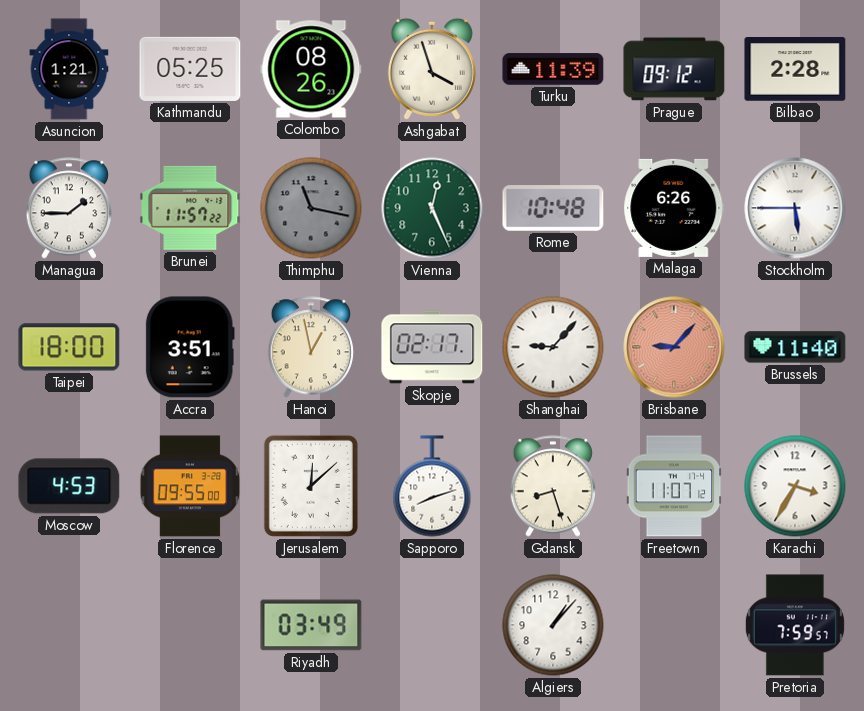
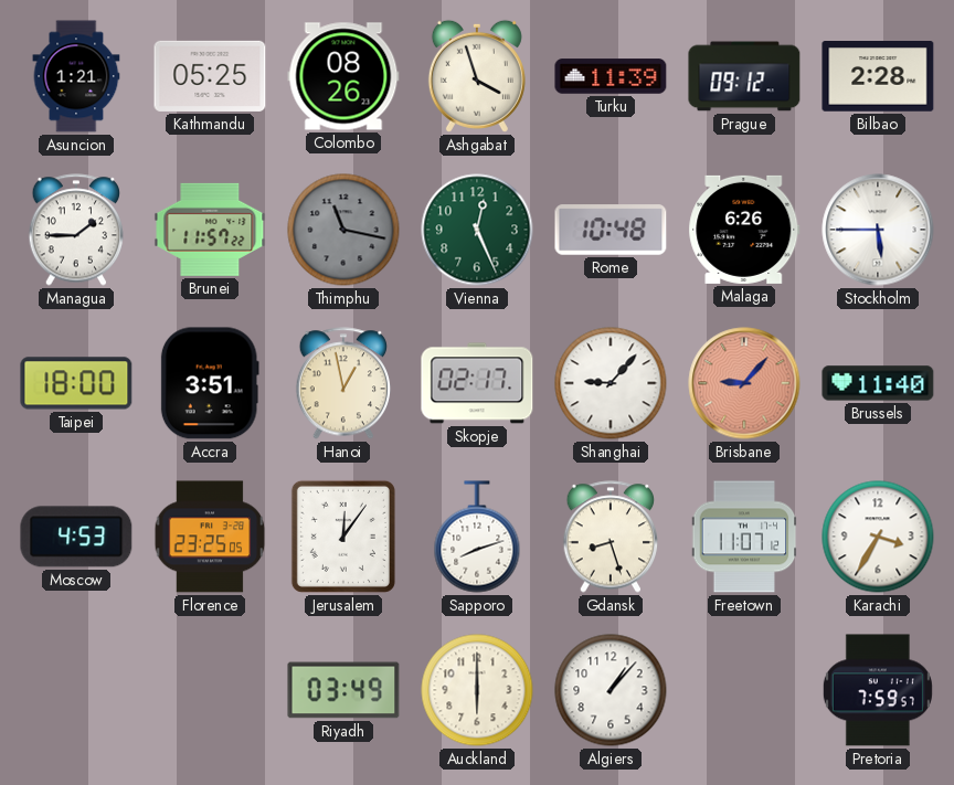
Florence: 09:55 -> 23:25 (210, 537)
Jerusalem: 12:08 -> 12:06 (343, 537)
Auckland: none -> 6:00 (477, 690)
